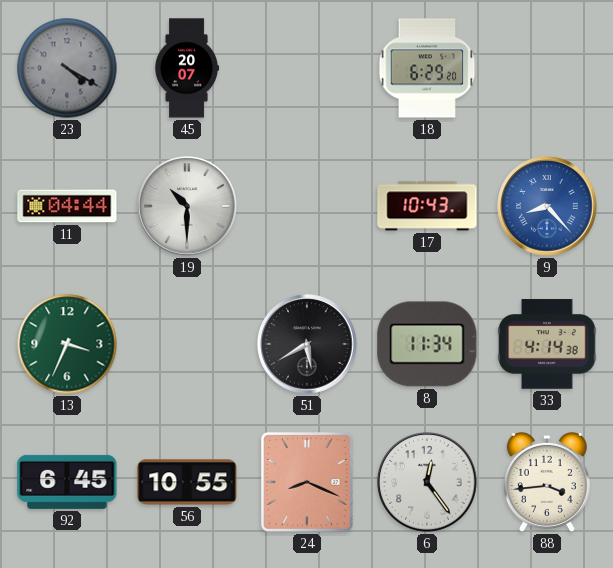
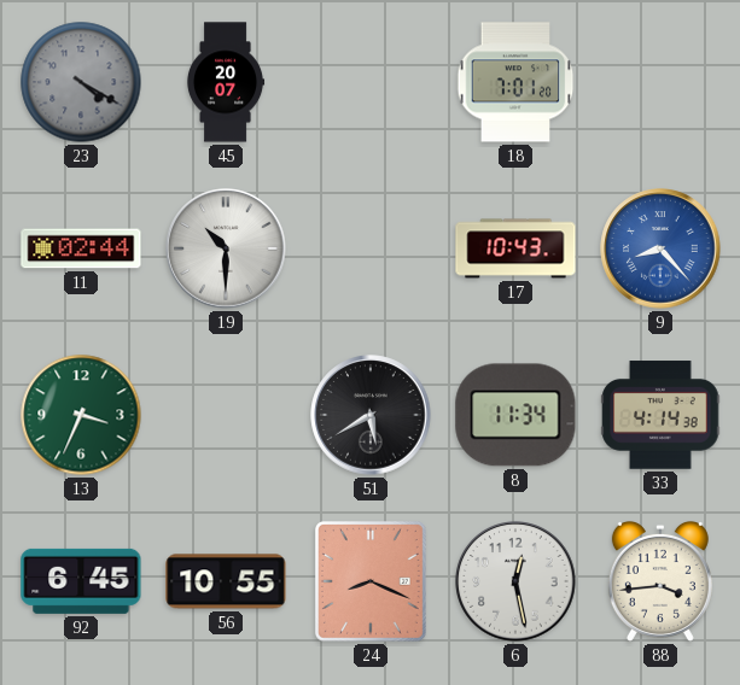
18: 6:29 -> 7:01 (515, 82)
11: 04:44 -> 02:44 (81, 248)
6: 12:24 -> 12:28 (515, 581)
